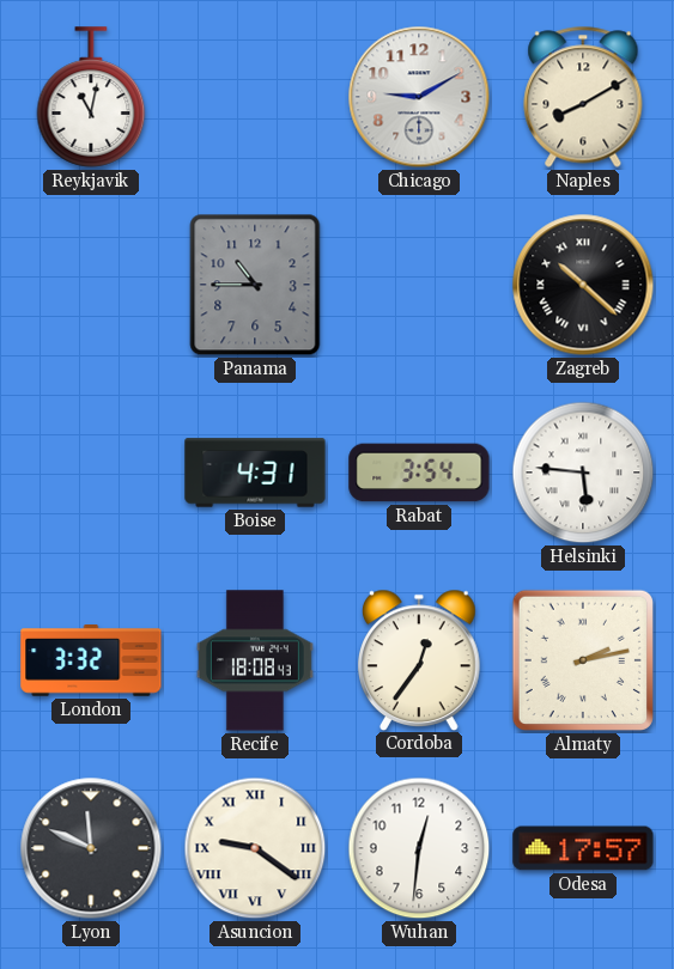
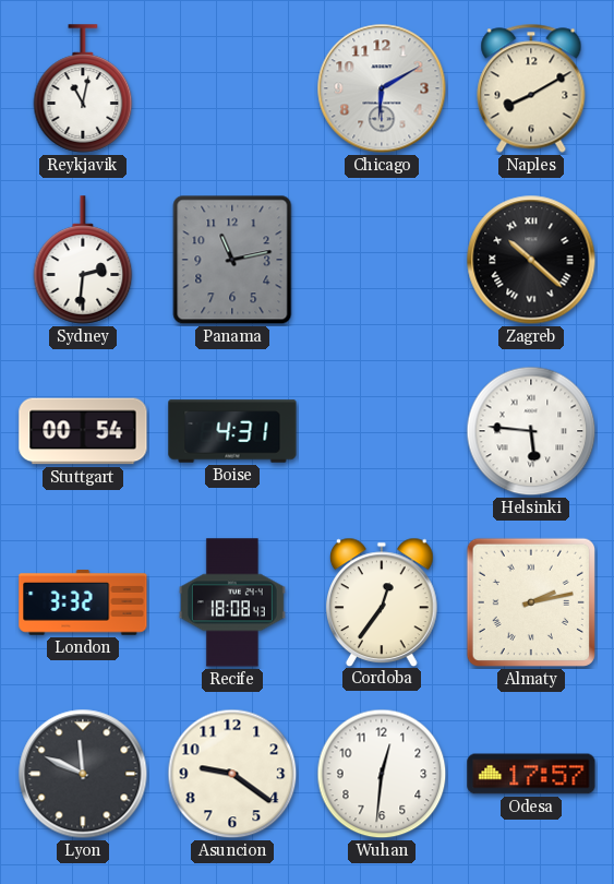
Chicago: 9:10 -> 6:10 (382, 88)
Sydney: none -> 2:31 (83, 260)
Panama: 10:45 -> 11:13 (232, 260)
Stuttgart: none -> 00:54 (83, 431)
Rabat: 3:54 -> none (419, 473)
Asuncion numerals: Roman -> Arabic (232, 774)
